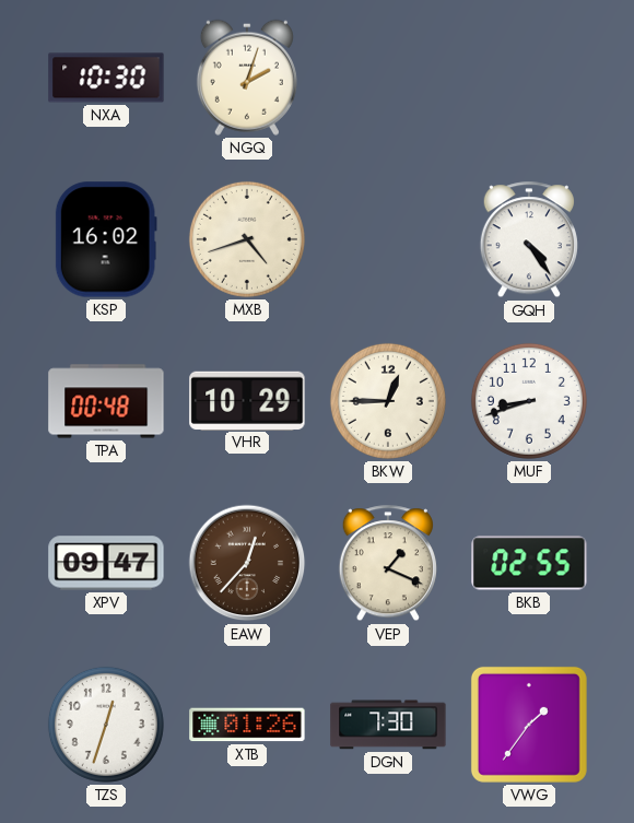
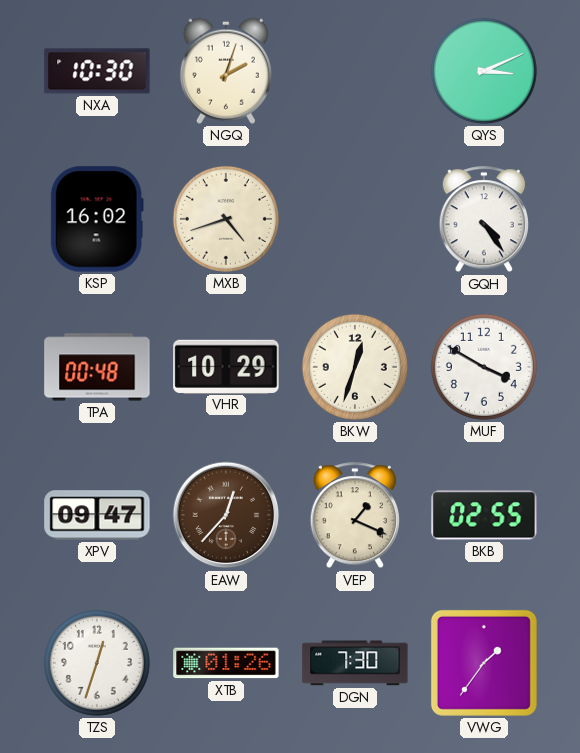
QYS: none -> 3:11 (484, 71)
BKW: 12:45 -> 12:33 (355, 367)
MUF: 8:42 -> 3:50 (484, 367)
